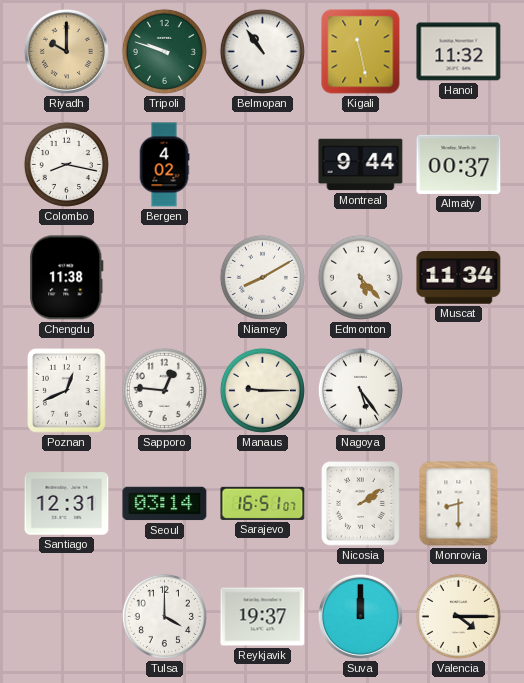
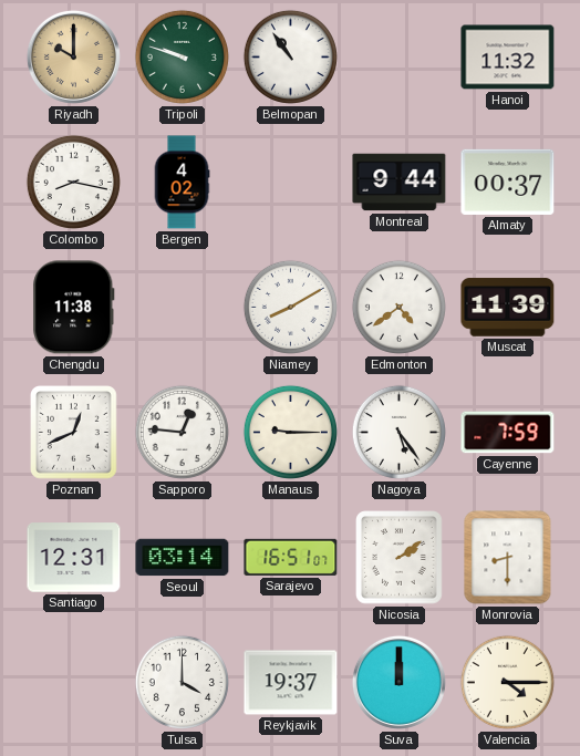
Kigali: 11:28 -> none (361, 52)
Edmonton: 5:23 -> 4:39 (398, 307)
Muscat: 11:34 -> 11:39 (508, 308)
Cayenne: none -> 7:59 (508, 433)
